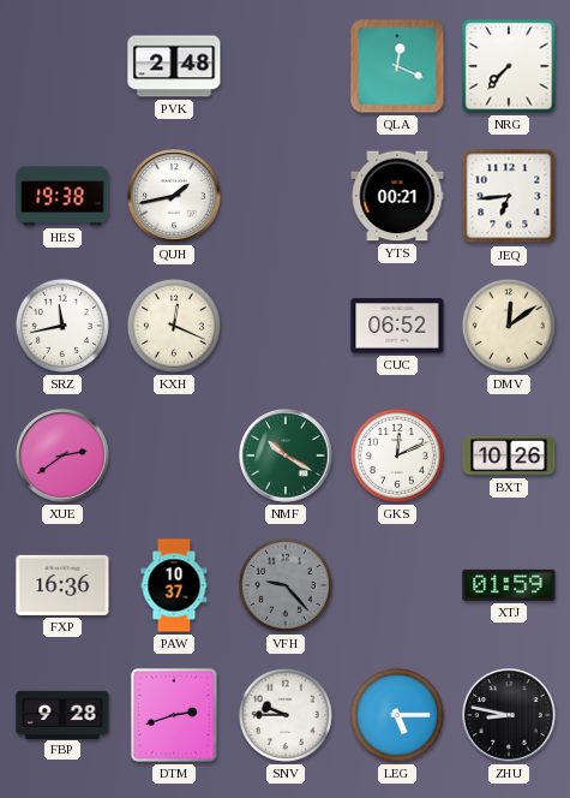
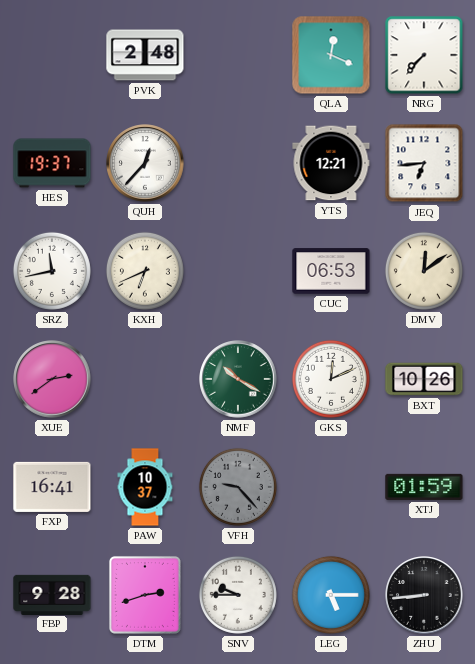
HES: 19:38 -> 19:37 (52, 163)
QUH: 1:43 -> 12:37 (145, 163)
YTS: 00:21 -> 12:21 (331, 163)
KXH: 12:19 -> 6:41 (145, 271)
CUC: 06:52 -> 06:53 (331, 271)
FXP: 16:36 -> 16:41 (52, 487)
ZHU: 8:47 -> 8:44 (424, 595)
